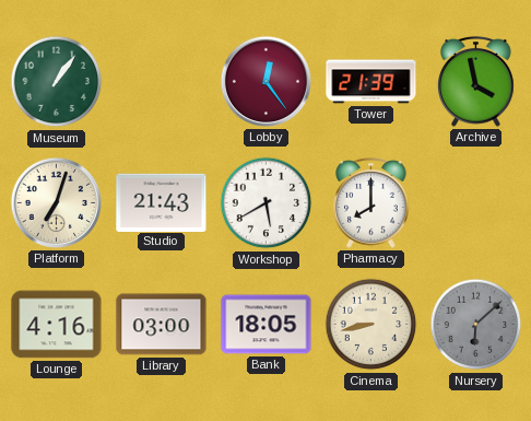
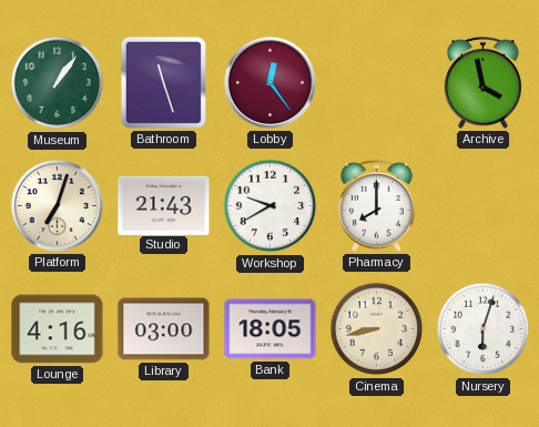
Bathroom: none -> 11:27 (163, 82)
Tower: 21:39 -> none (371, 82)
Workshop: 5:40 -> 9:40 (271, 206)
Nursery: 6:08 -> 6:03 (484, 329)
Nursery dial: grey -> white (484, 329)
